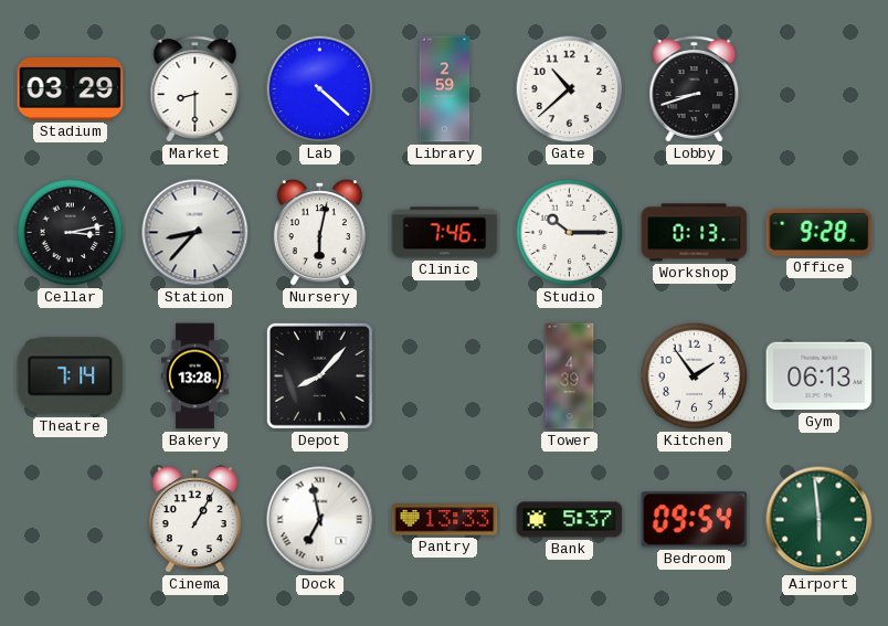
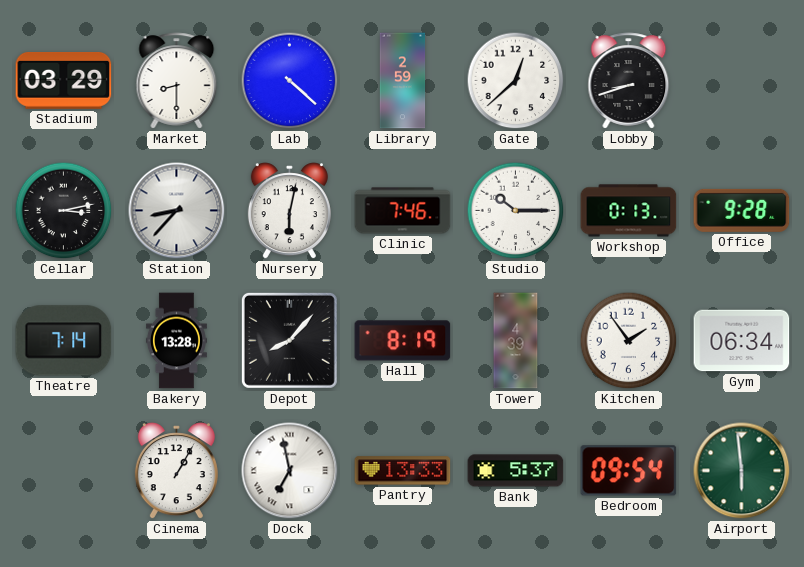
Gate: 10:38 -> 12:38 (516, 81)
Hall: none -> 8:19 (403, 341)
Gym: 06:13 -> 06:34 (742, 341)
